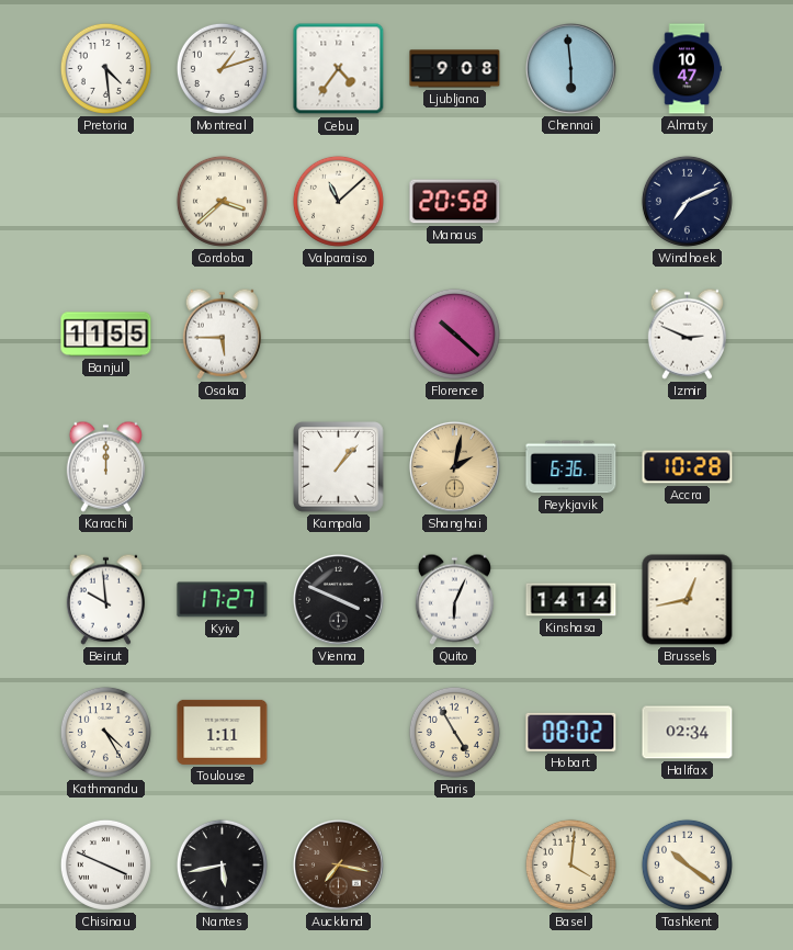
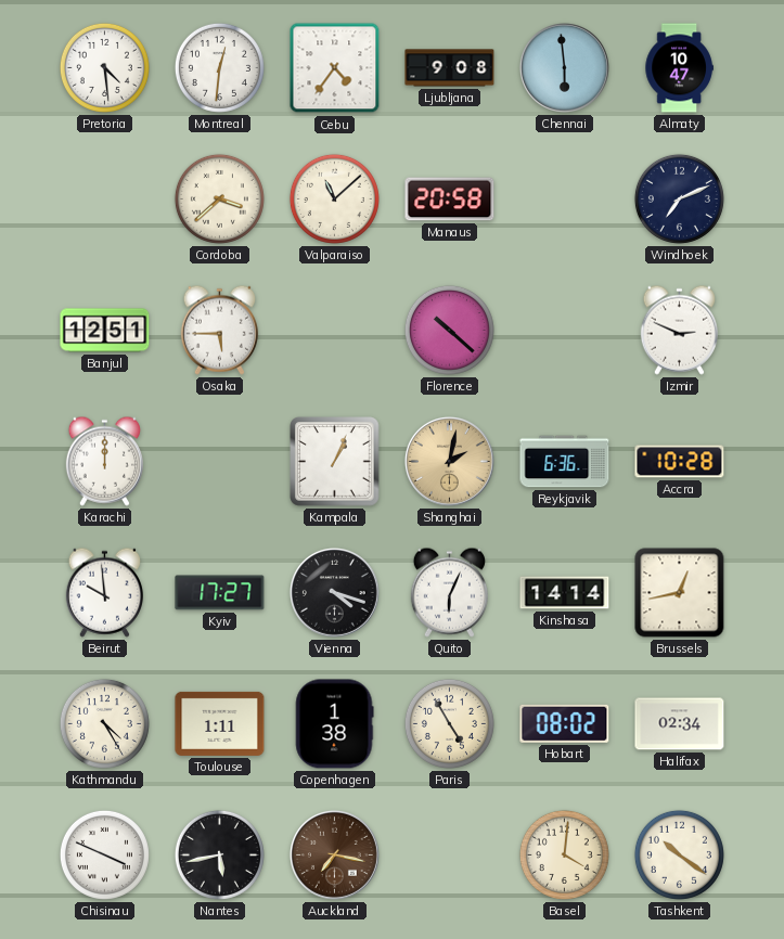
Montreal: 1:12 -> 12:31 (219, 67)
Banjul: 11:55 -> 12:51 (105, 331)
Kampala: 1:07 -> 1:04 (335, 462)
Vienna: 3:49 -> 4:18 (334, 592)
Copenhagen: none -> 1:38 (334, 724)
